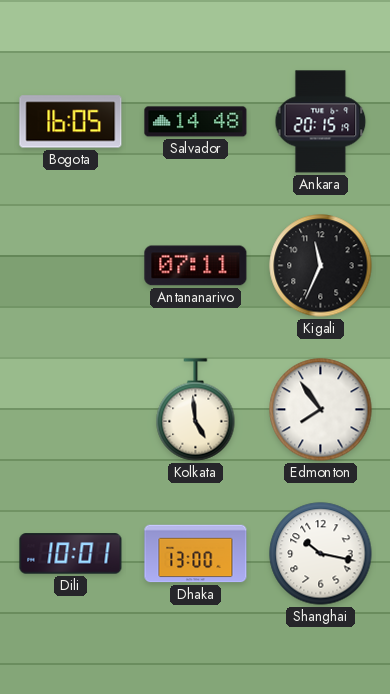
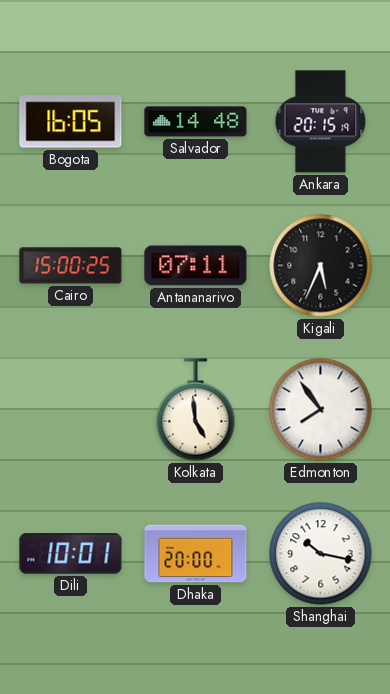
Cairo: none -> 15:00 (71, 266)
Kigali: 11:34 -> 5:34 (321, 266)
Dhaka: 13:00 -> 20:00 (196, 554)
